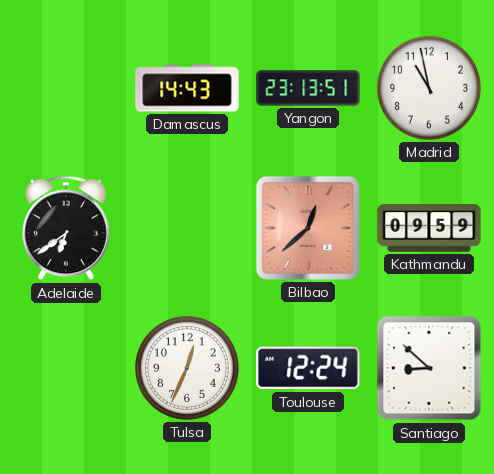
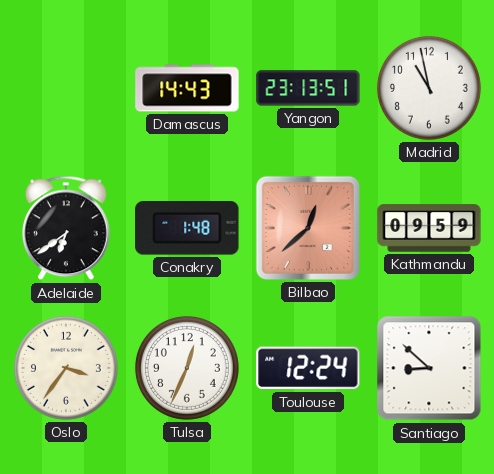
Conakry: none -> 1:48 (187, 228)
Oslo: none -> 3:36 (66, 368)
